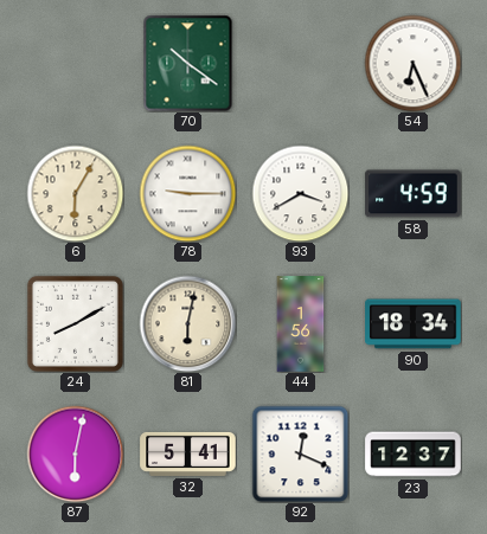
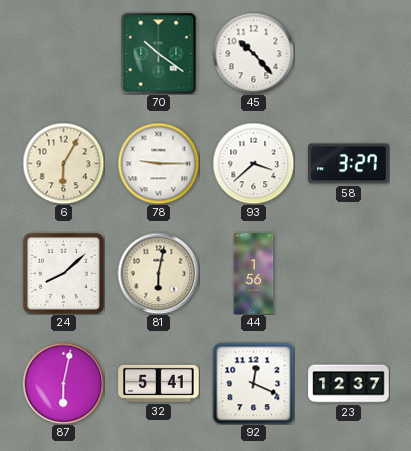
45: none -> 10:23 (253, 53)
54: 6:26 -> none (412, 63)
93: 3:40 -> 3:38 (253, 163)
58: 4:59 -> 3:27 (349, 164)
24: 8:10 -> 8:08 (63, 273)
90: 18:34 -> none (414, 324)
